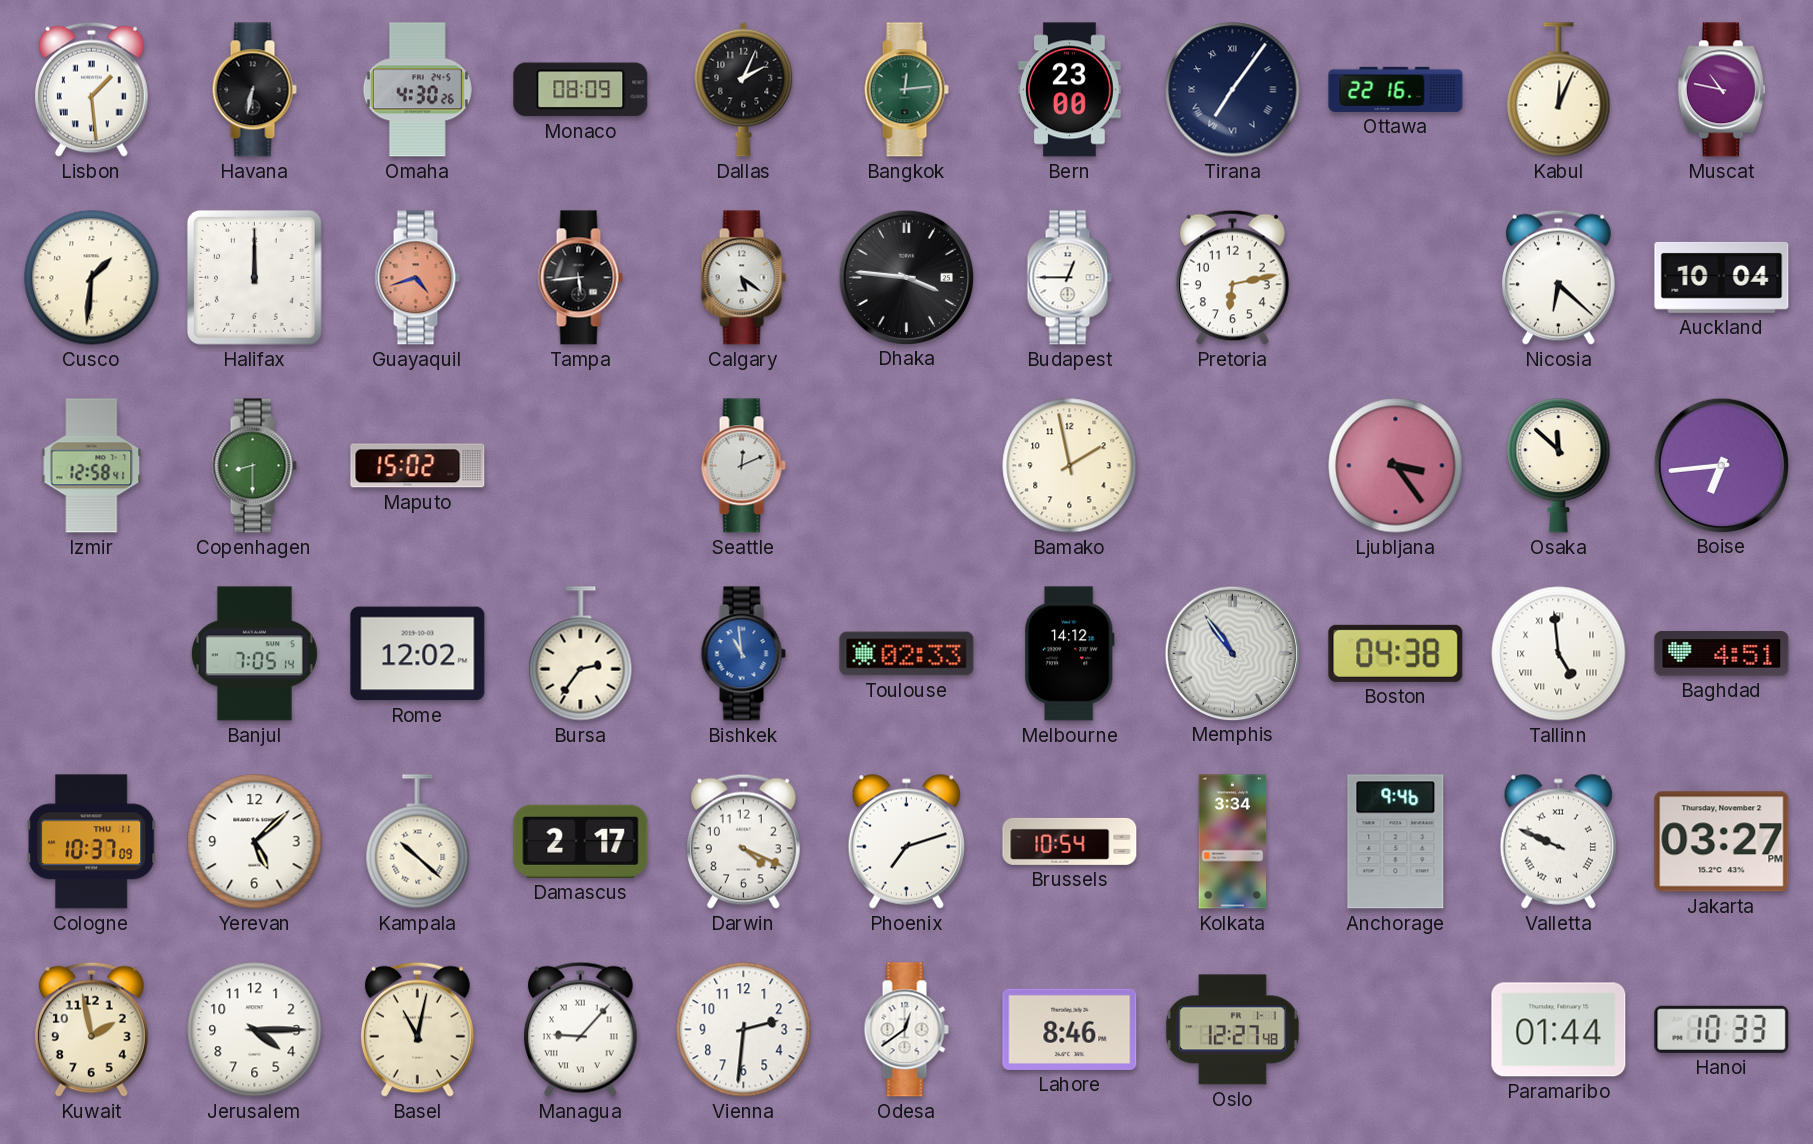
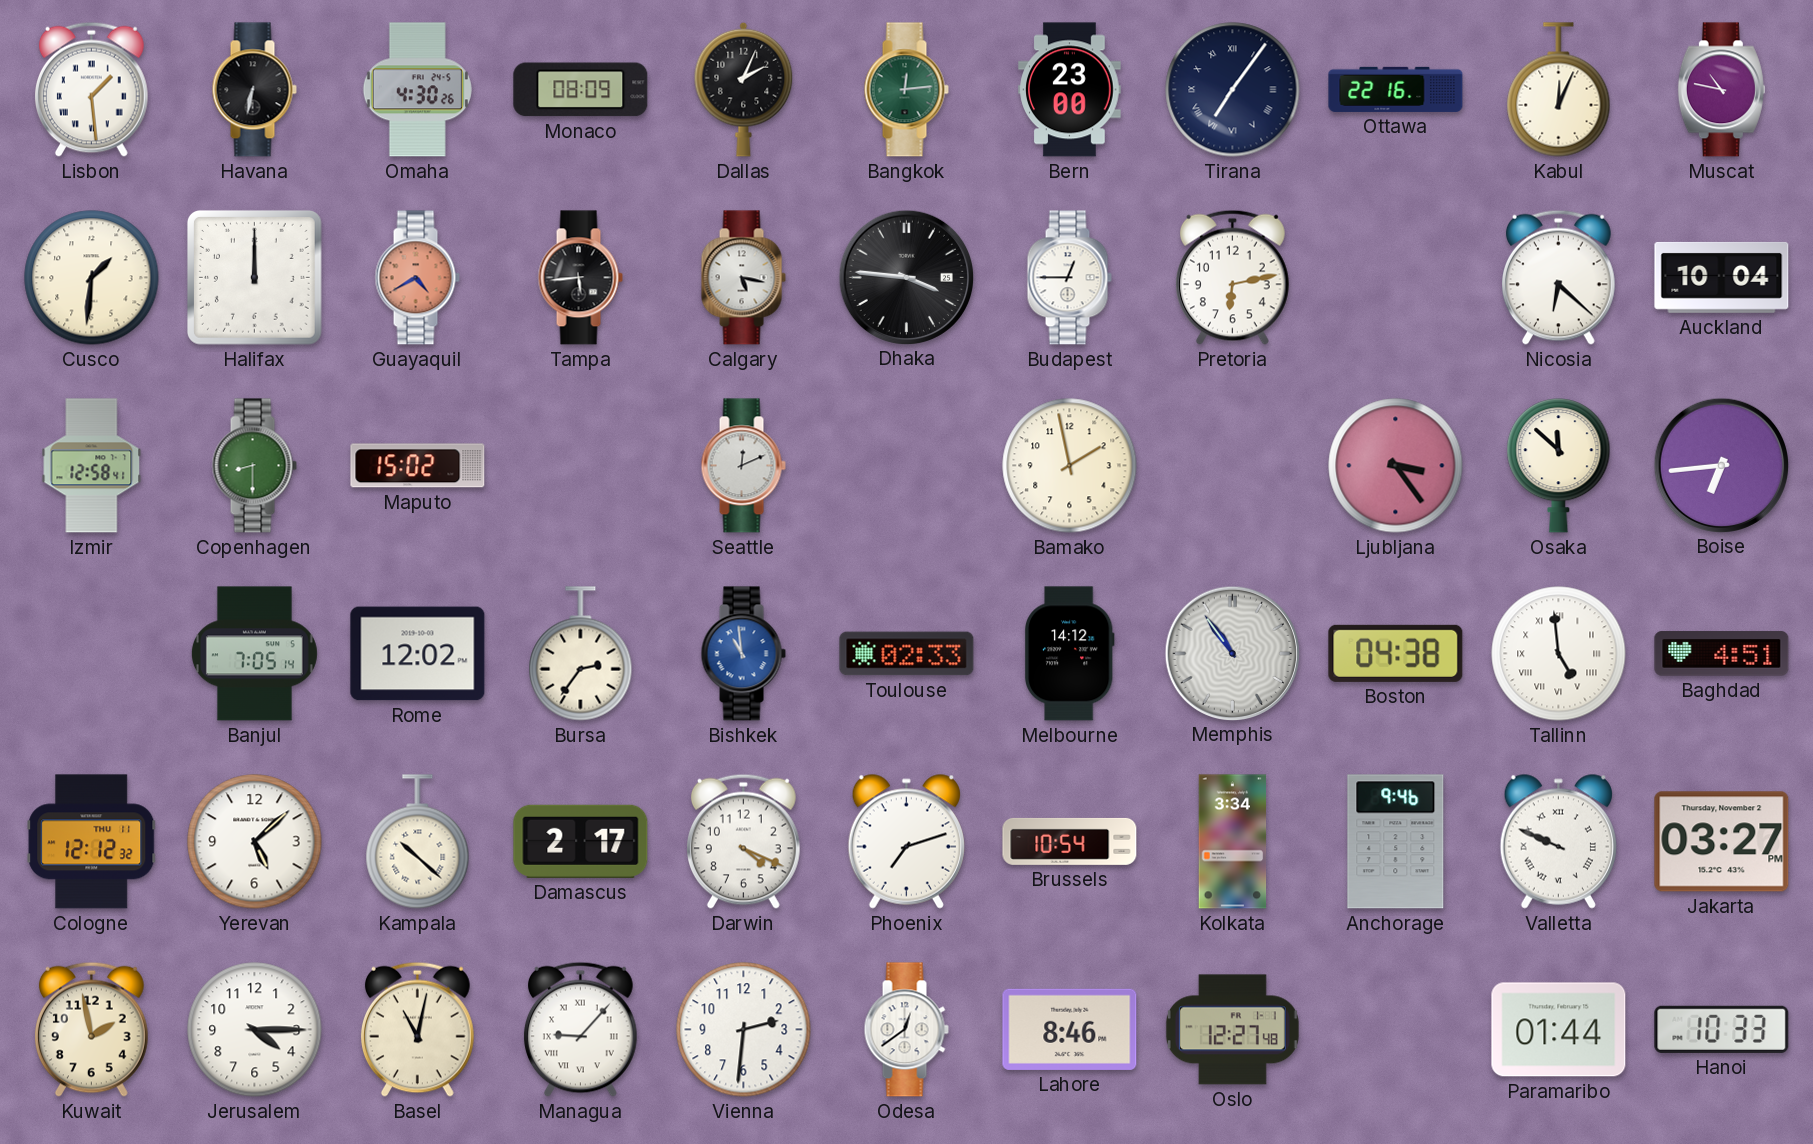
Guayaquil: 4:42 -> 4:40 (417, 278)
Calgary: 5:21 -> 5:17 (743, 278)
Cologne: 10:37 -> 12:12 (92, 842)
